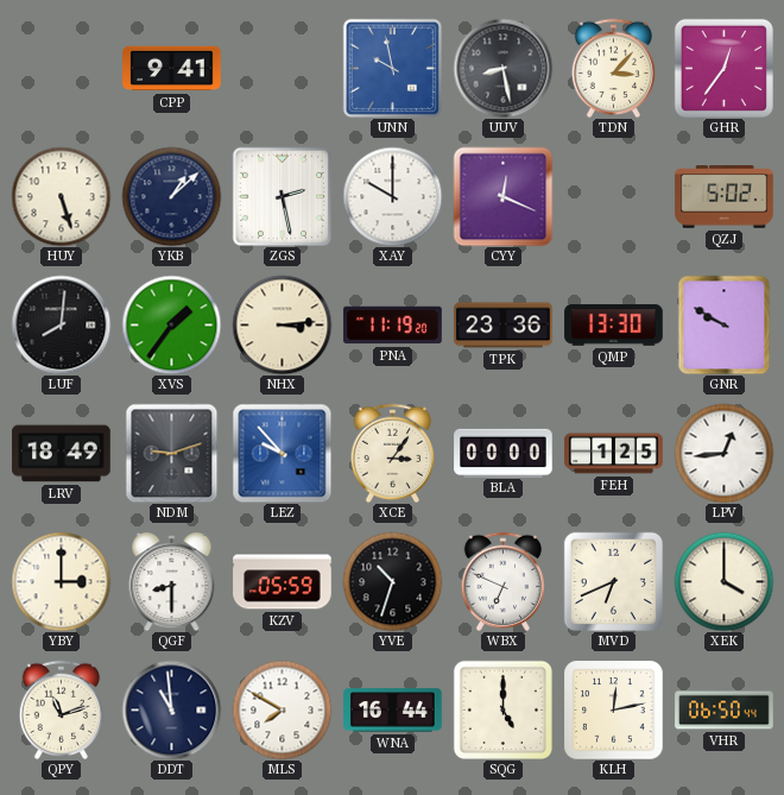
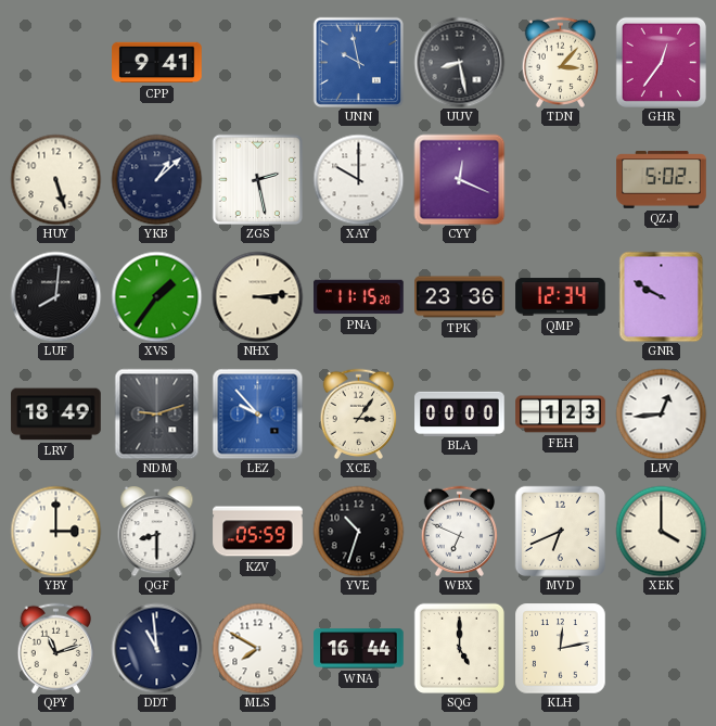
PNA: 11:19 -> 11:15 (359, 297)
QMP: 13:30 -> 12:34 (561, 297)
FEH: 1:25 -> 1:23 (561, 415)
VHR: 06:50 -> none (725, 711)
